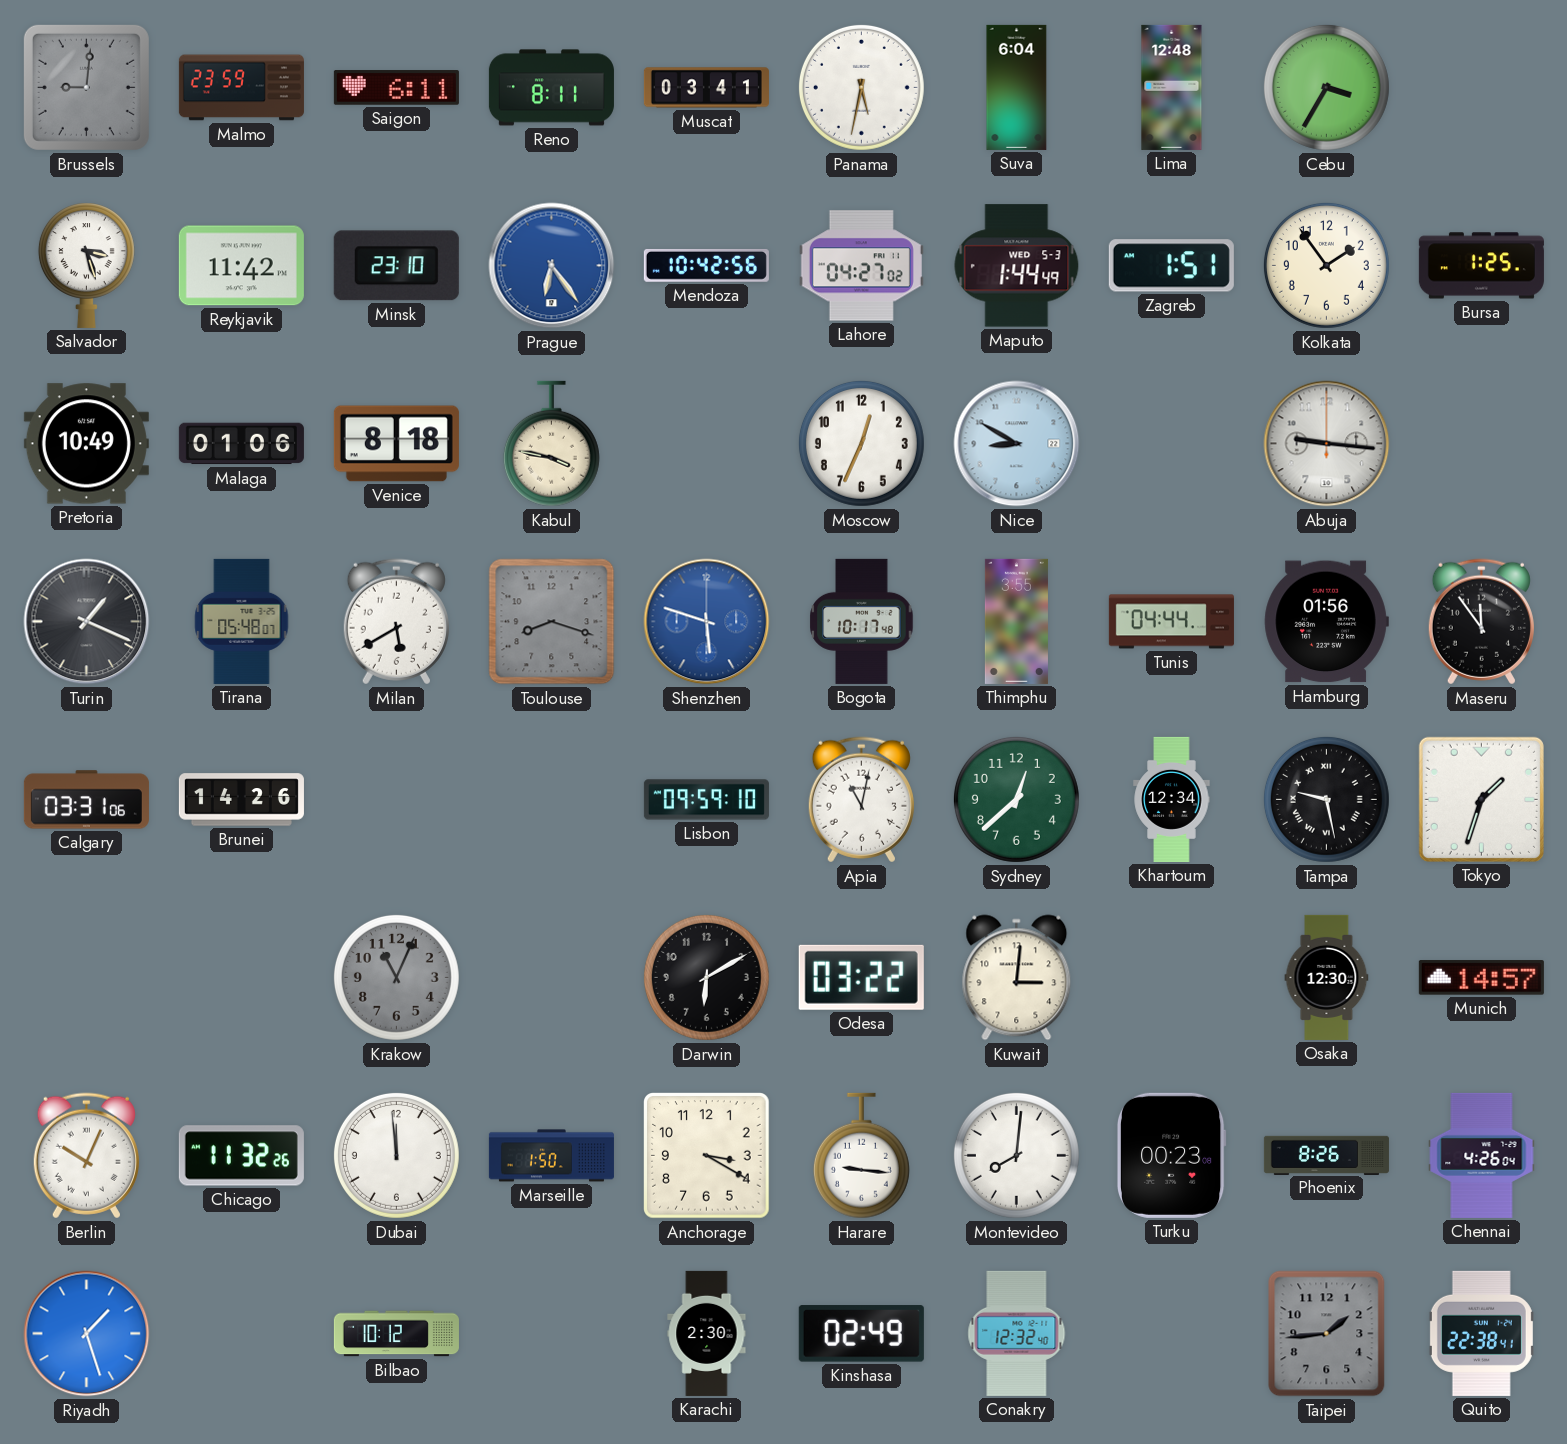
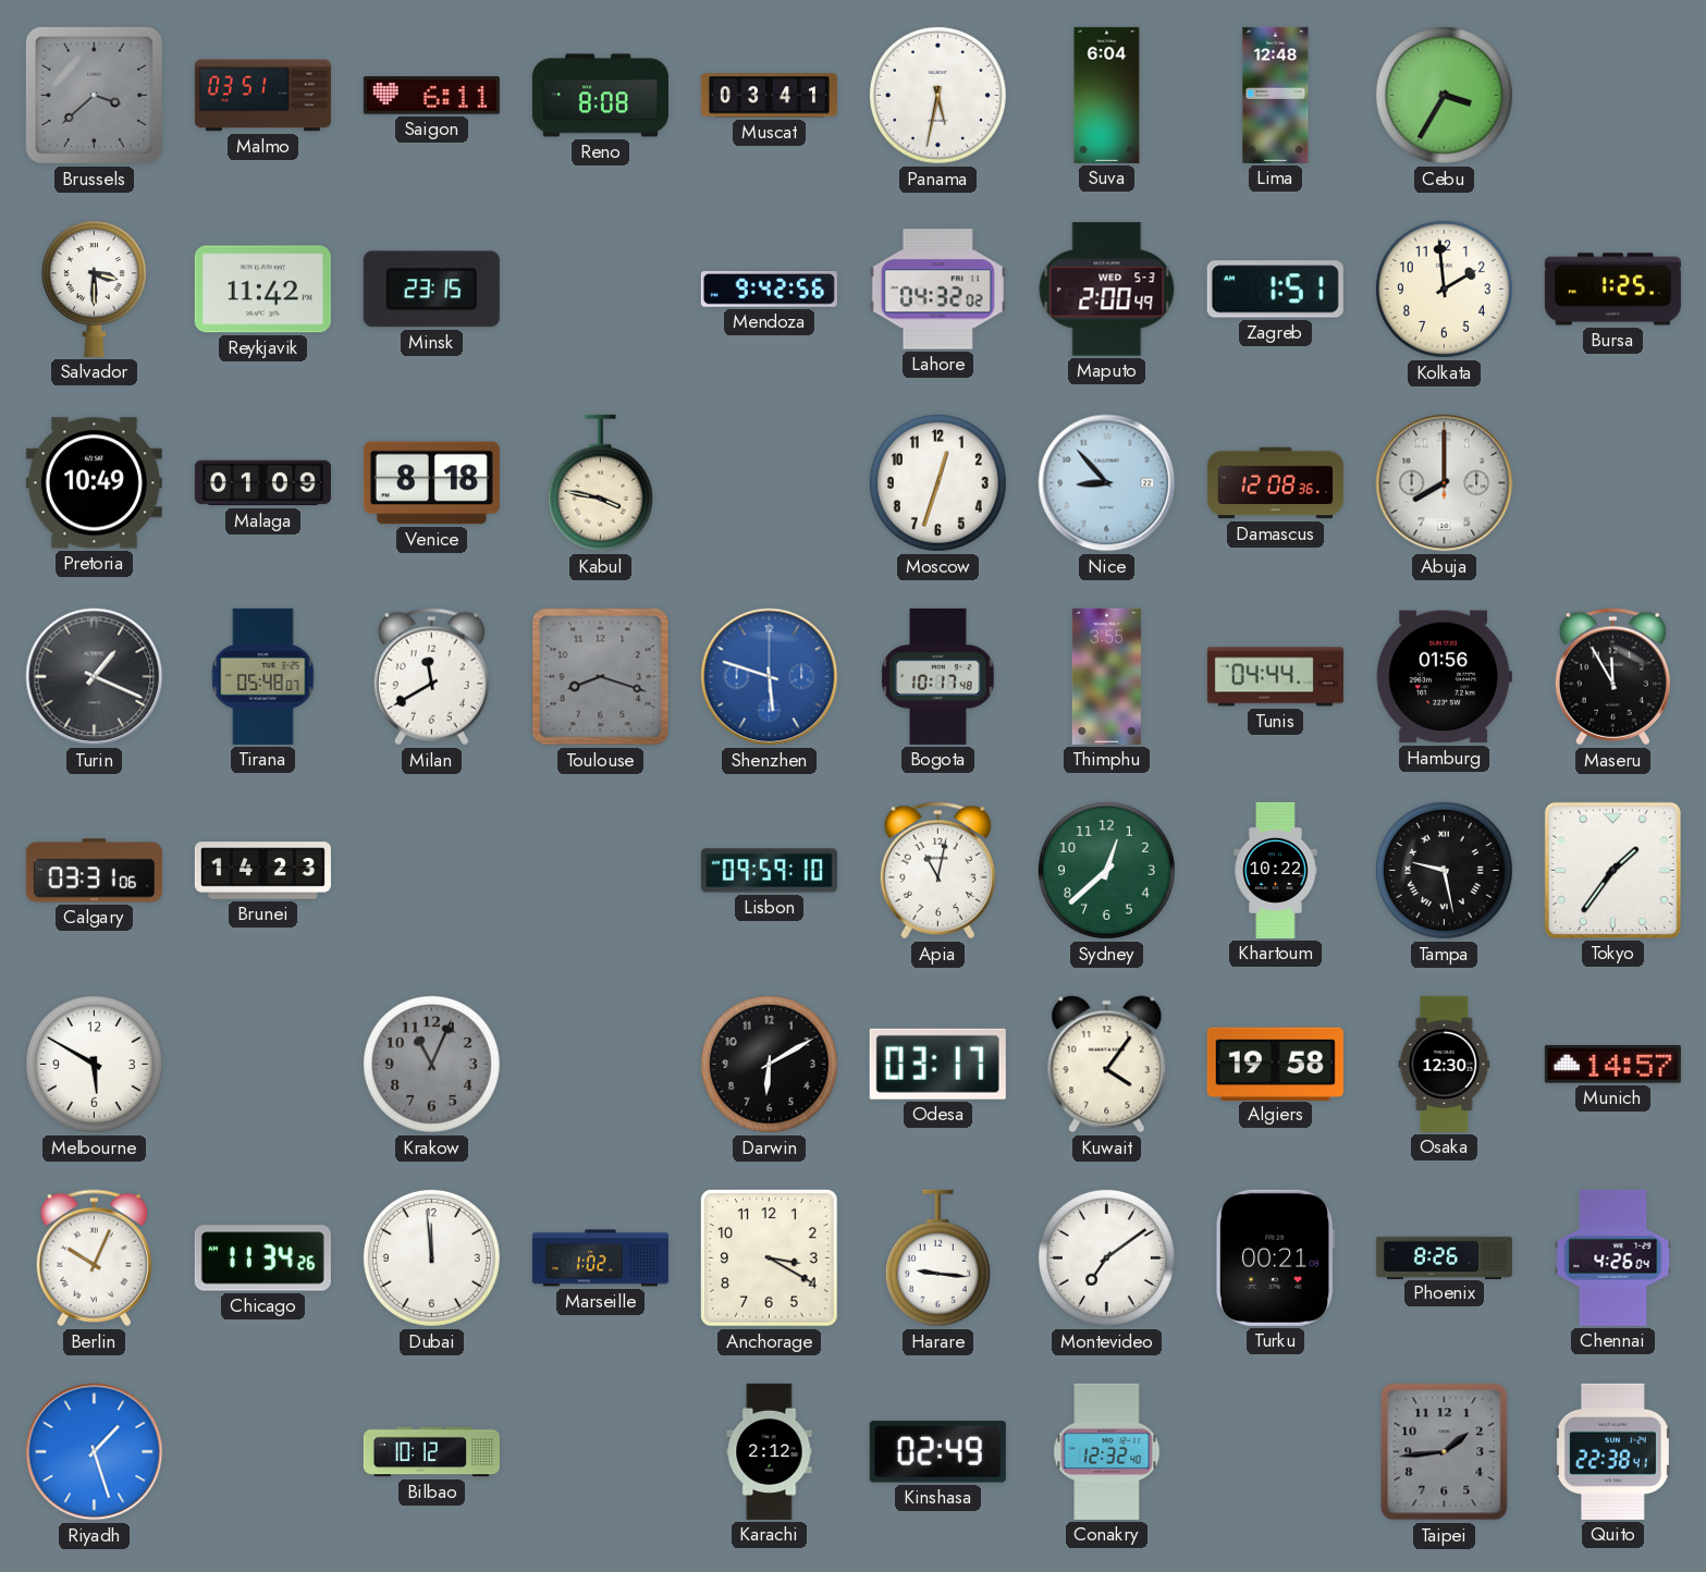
Brussels: 9:01 -> 3:38 (94, 95)
Malmo: 23:59 -> 03:51 (262, 96)
Reno: 8:11 -> 8:08 (600, 96)
Salvador: 3:27 -> 3:30 (94, 288)
Minsk: 23:10 -> 23:15 (431, 290)
Prague: 6:24 -> none (552, 266)
Mendoza: 10:42 -> 9:42 (769, 288)
Lahore: 04:27 -> 04:32 (937, 290)
Maputo: 1:44 -> 2:00 (1107, 290)
Kolkata: 1:54 -> 1:59 (1444, 288)
Malaga: 01:06 -> 01:09 (262, 483)
Moscow: 12:34 -> 12:33 (937, 482)
Nice: 8:50 -> 8:53 (1107, 483)
Damascus: none -> 12:08 (1275, 483)
Abuja: 9:16 -> 8:00 (1445, 483)
Milan: 5:40 -> 11:40 (431, 677)
Maseru: 11:54 -> 11:55 (1612, 677)
Brunei: 14:26 -> 14:23 (262, 871)
Khartoum: 12:34 -> 10:22 (1276, 870)
Tokyo: 1:33 -> 1:36 (1612, 870)
Melbourne: none -> 5:50 (94, 1064)
Odesa: 03:22 -> 03:17 (937, 1064)
Kuwait: 3:01 -> 4:06 (1107, 1065)
Algiers: none -> 19:58 (1275, 1064)
Chicago: 11:32 -> 11:34 (262, 1258)
Marseille: 1:50 -> 1:02 (600, 1258)
Montevideo: 8:01 -> 7:09 (1106, 1257)
Turku: 00:23 -> 00:21 (1275, 1257)
Karachi: 2:30 -> 2:12 (770, 1451)
